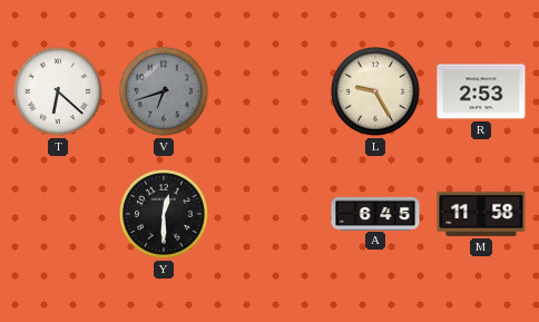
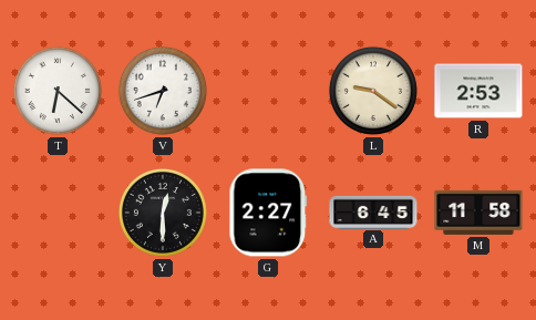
V dial: grey -> white (163, 91)
L: 9:25 -> 9:21 (373, 91)
G: none -> 2:27 (268, 213)
